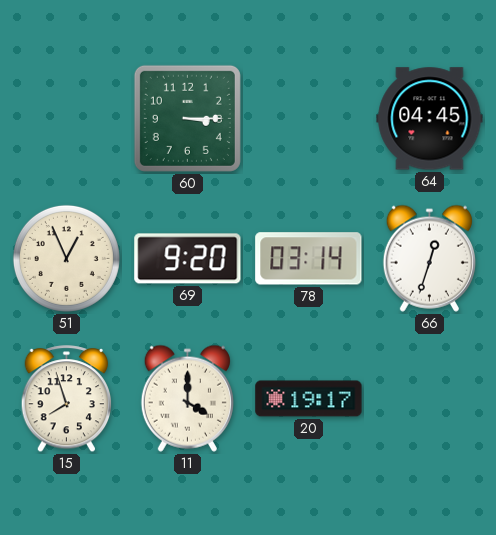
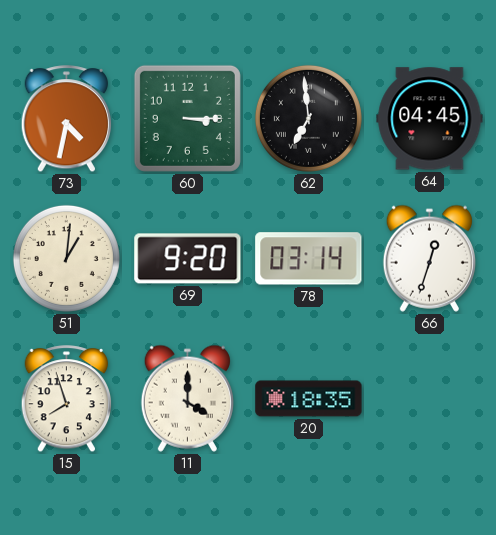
73: none -> 4:32 (66, 119)
62: none -> 6:59 (308, 118)
51: 12:56 -> 1:01 (66, 258)
20: 19:17 -> 18:35 (309, 399)
